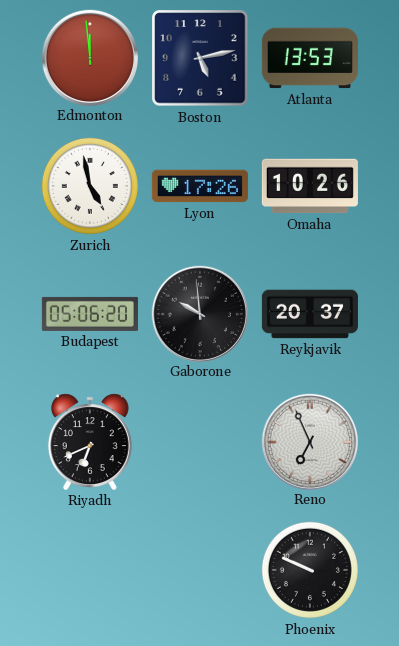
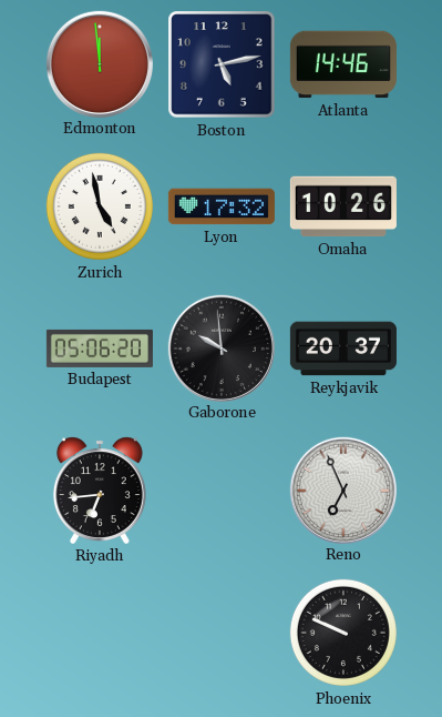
Atlanta: 13:53 -> 14:46 (343, 64)
Lyon: 17:26 -> 17:32 (222, 206)
Riyadh: 6:41 -> 6:44 (100, 491)
